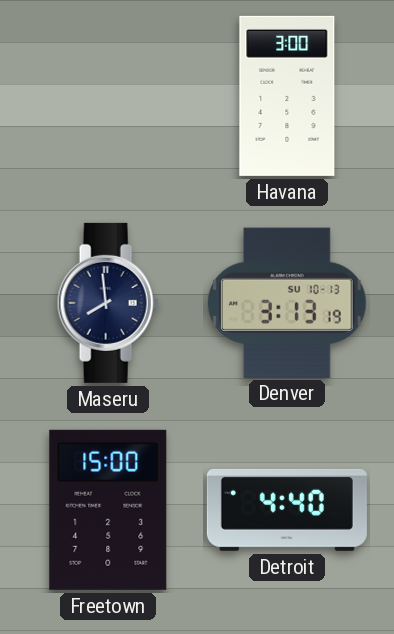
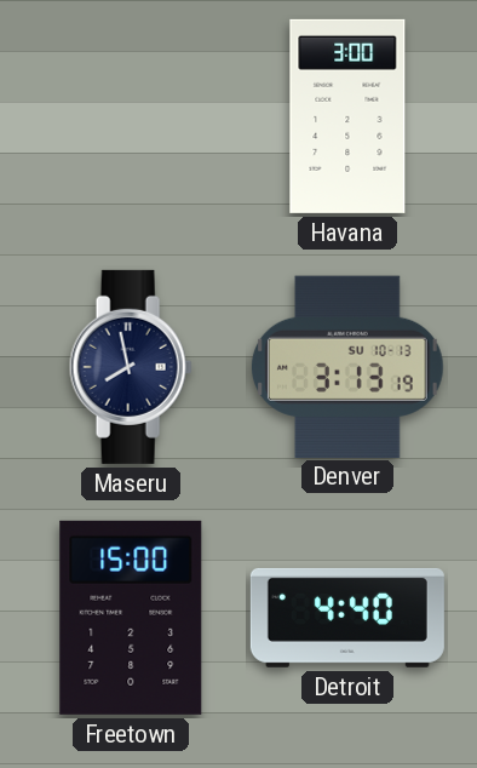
Maseru: 7:59 -> 7:58 (131, 367)
